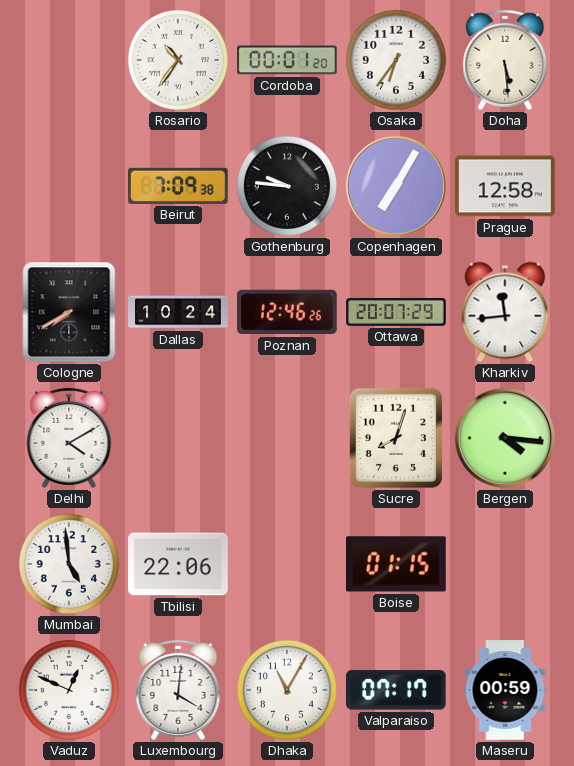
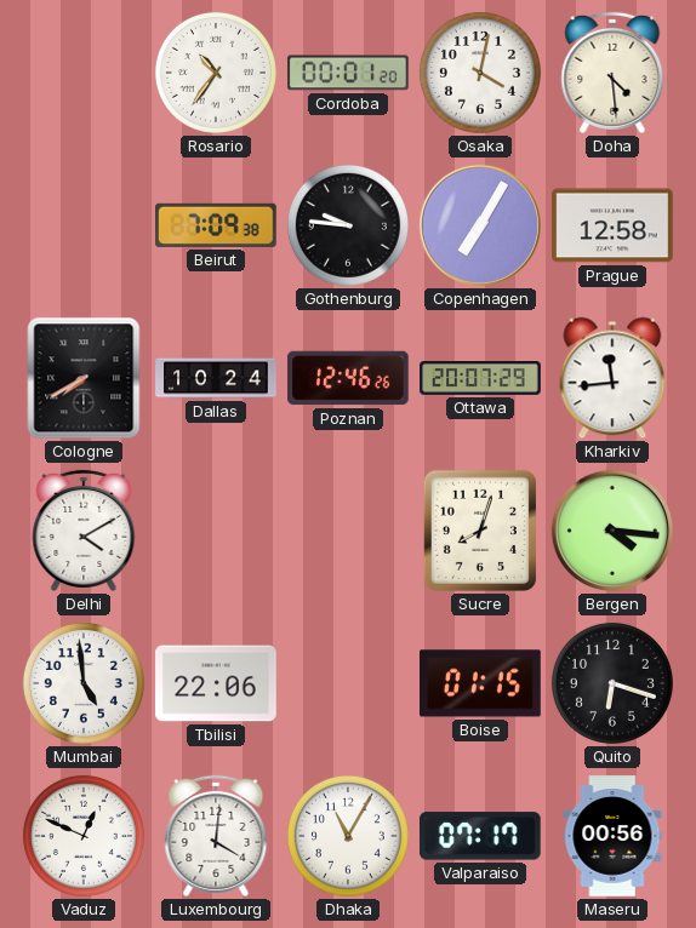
Osaka: 6:36 -> 4:02 (480, 73)
Doha: 5:29 -> 4:29 (612, 73)
Quito: none -> 6:18 (612, 683)
Maseru: 00:59 -> 00:56 (612, 836)
